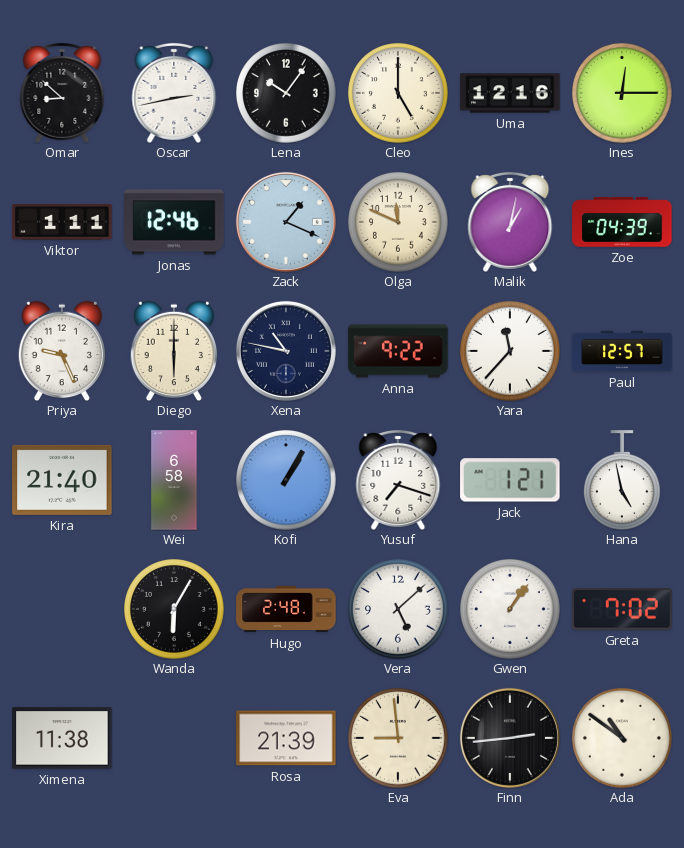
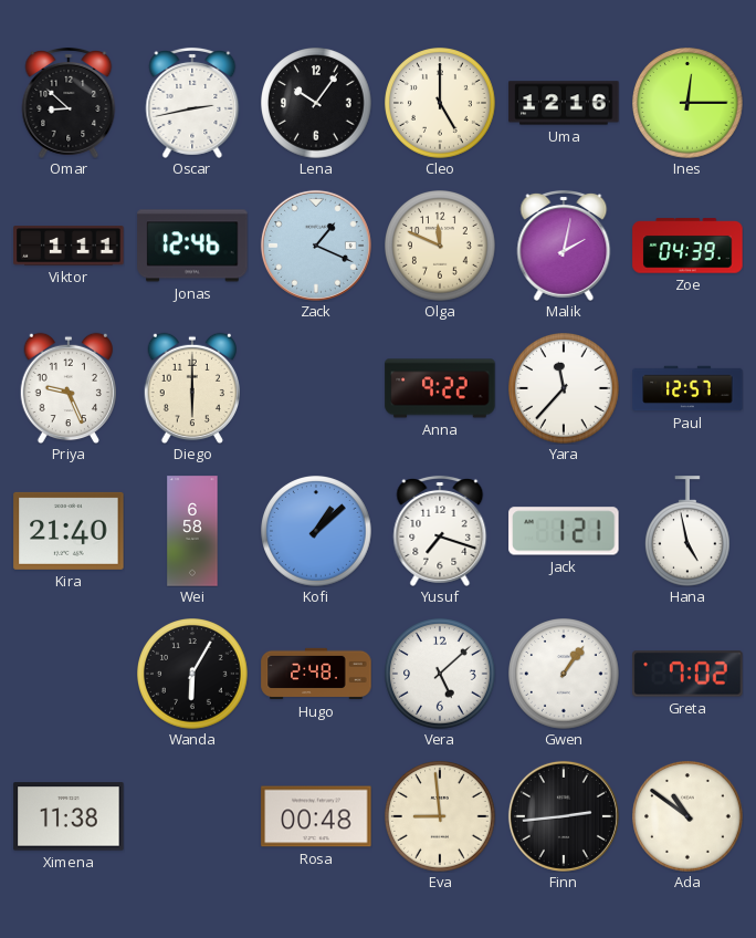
Malik: 1:02 -> 2:02 (564, 246)
Xena: 10:47 -> none (286, 351)
Kofi: 1:05 -> 1:08 (317, 532)
Rosa: 21:39 -> 00:48 (316, 816)
